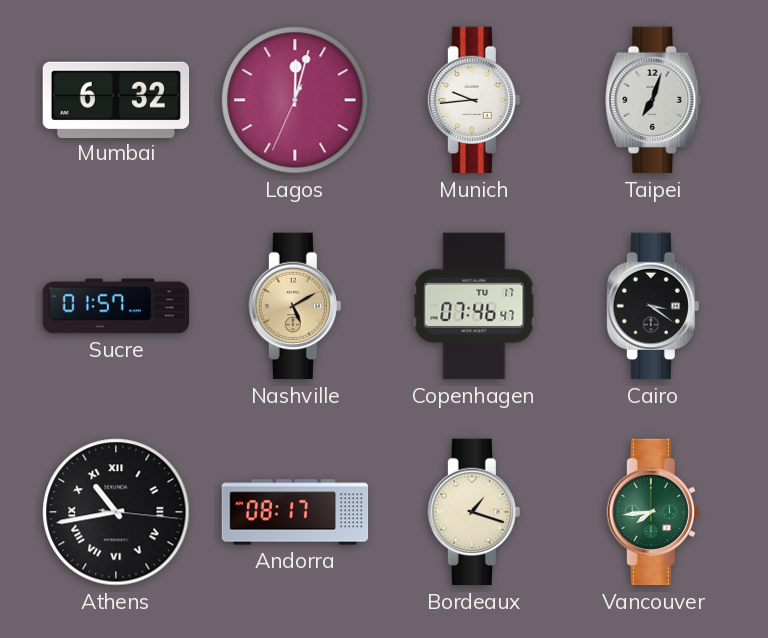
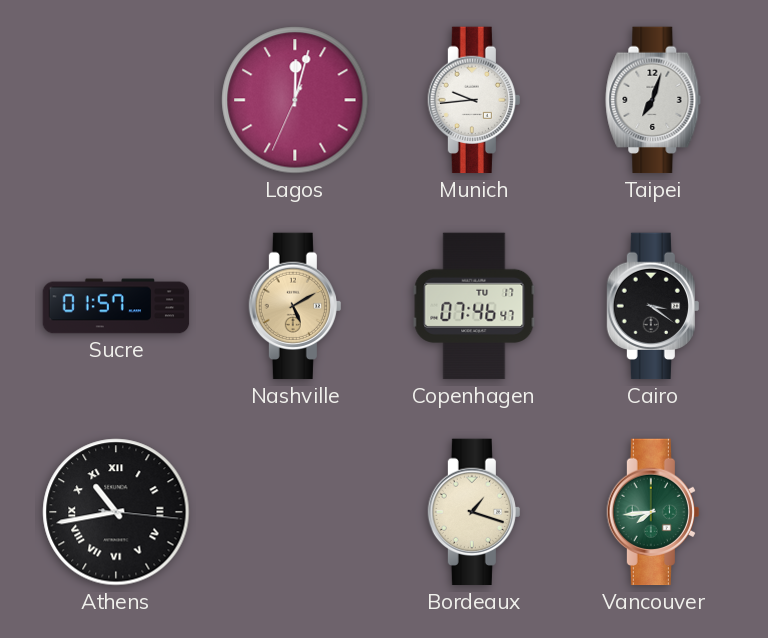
Mumbai: 6:32 -> none (116, 99)
Andorra: 08:17 -> none (295, 512)
